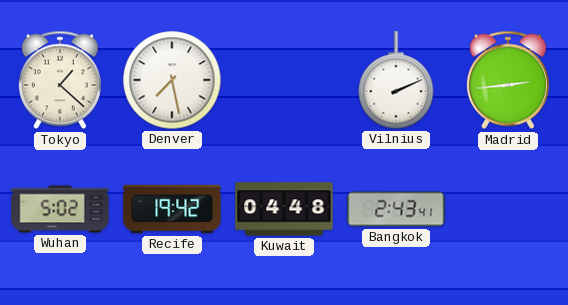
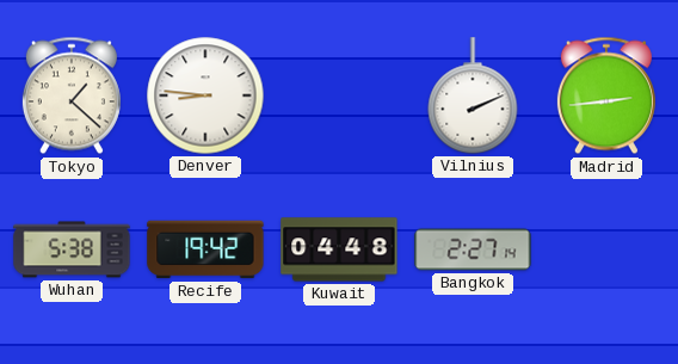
Denver: 7:28 -> 8:46 (205, 95)
Wuhan: 5:02 -> 5:38 (72, 249)
Bangkok: 2:43 -> 2:27 (473, 249)
